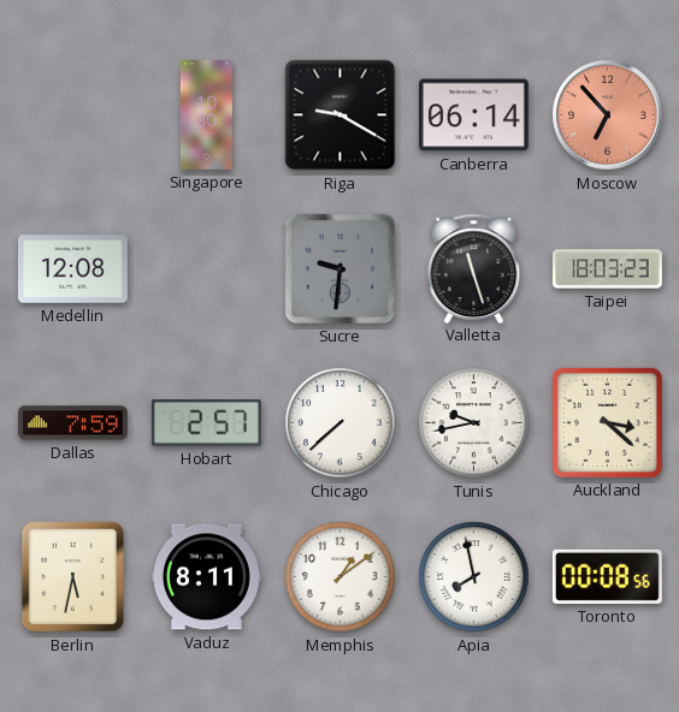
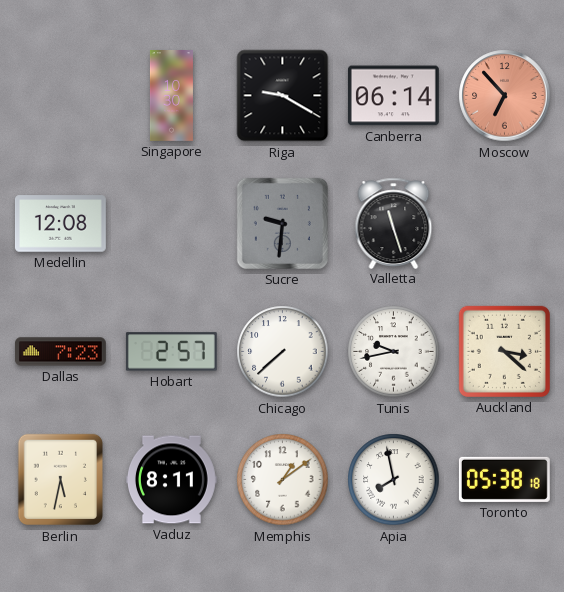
Taipei: 18:03 -> none (607, 269)
Dallas: 7:59 -> 7:23 (60, 352)
Toronto: 00:08 -> 05:38 (504, 479)
